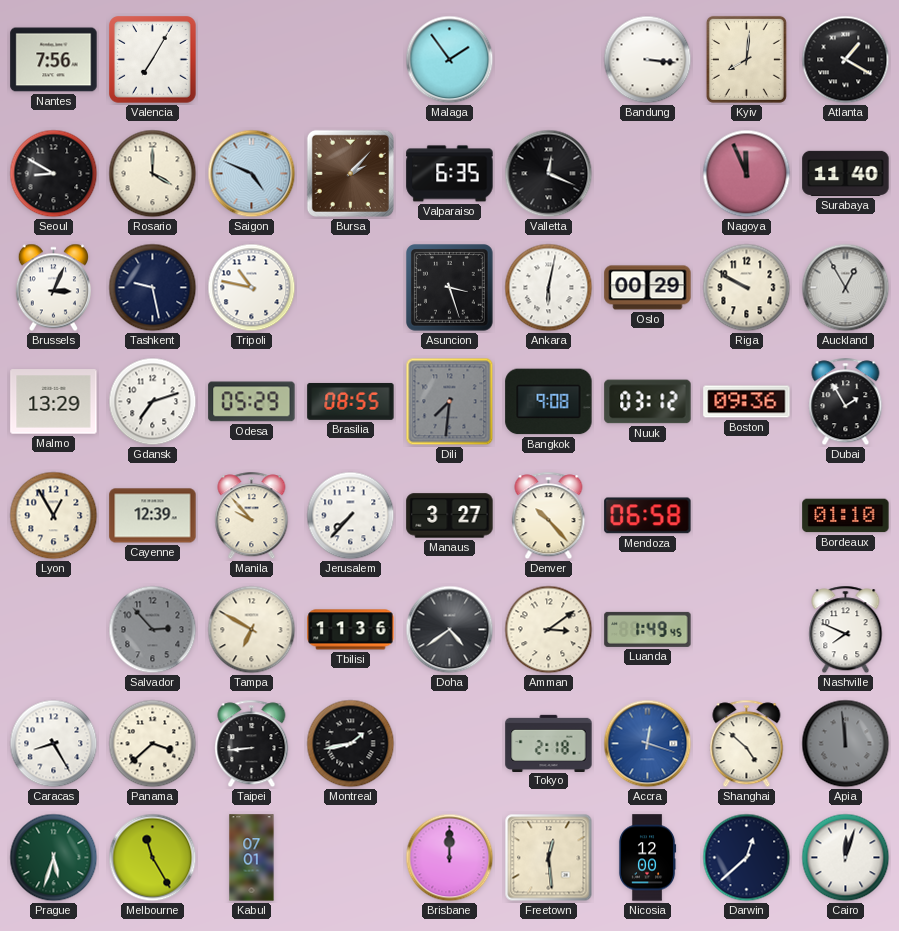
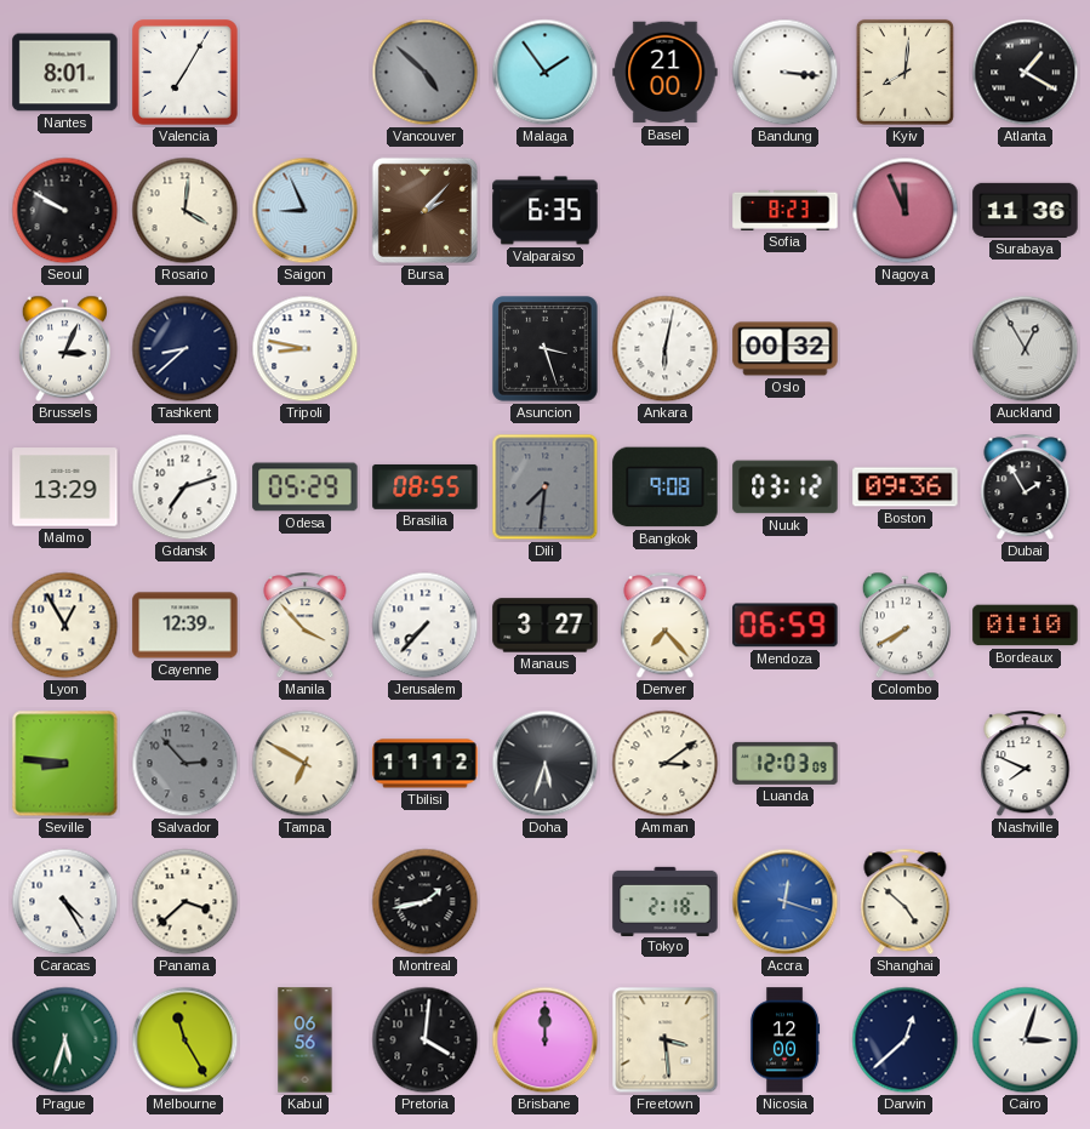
Nantes: 7:56 -> 8:01 (65, 73)
Vancouver: none -> 4:52 (426, 73)
Basel: none -> 21:00 (666, 73)
Seoul: 8:50 -> 9:50 (65, 211)
Rosario: 4:00 -> 4:01 (186, 211)
Saigon: 4:49 -> 8:56 (306, 211)
Valletta: 12:19 -> none (549, 174)
Sofia: none -> 8:23 (786, 210)
Surabaya: 11:40 -> 11:36 (1026, 210)
Tashkent: 9:28 -> 8:38 (186, 349)
Tripoli: 10:47 -> 8:47 (306, 349)
Oslo: 00:29 -> 00:32 (786, 349)
Riga: 9:50 -> none (747, 288)
Manila: 9:53 -> 3:53 (306, 626)
Denver: 10:23 -> 7:23 (666, 626)
Mendoza: 06:58 -> 06:59 (786, 626)
Colombo: none -> 7:40 (904, 626)
Seville: none -> 8:46 (65, 764)
Tbilisi: 11:36 -> 11:12 (426, 764)
Doha: 4:39 -> 5:33 (546, 764)
Luanda: 1:49 -> 12:03 (786, 763)
Caracas: 8:25 -> 4:25 (65, 902)
Taipei: 8:44 -> none (252, 744)
Apia: 11:59 -> none (846, 744)
Kabul: 07:01 -> 06:56 (306, 1040)
Pretoria: none -> 4:01 (426, 1040)
Freetown: 12:29 -> 3:29 (666, 1040)
Cairo: 12:03 -> 3:03 (1026, 1040)
